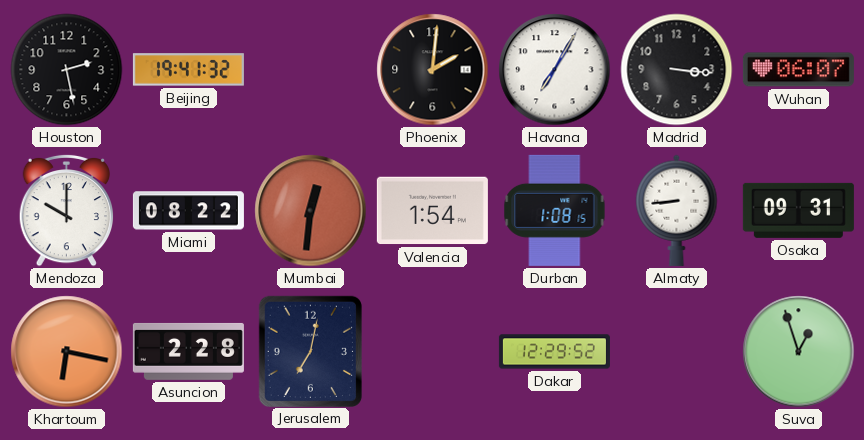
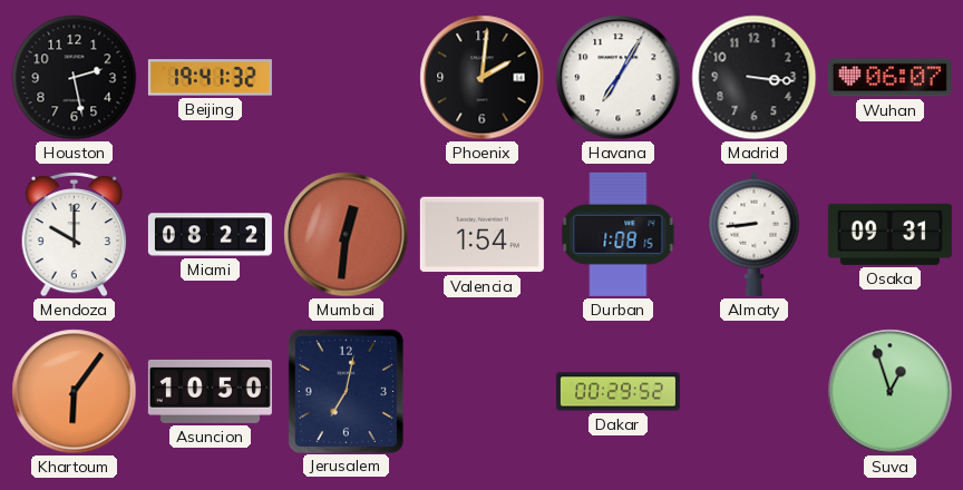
Khartoum: 6:17 -> 6:06 (75, 392)
Asuncion: 2:28 -> 10:50 (210, 391)
Dakar: 12:29 -> 00:29 (617, 392)
